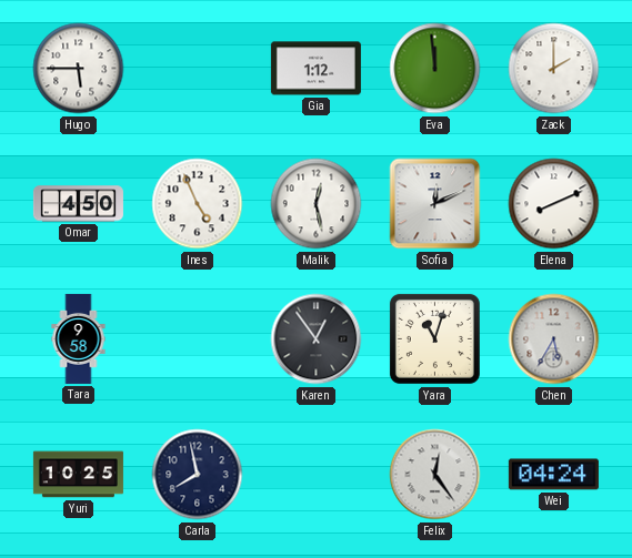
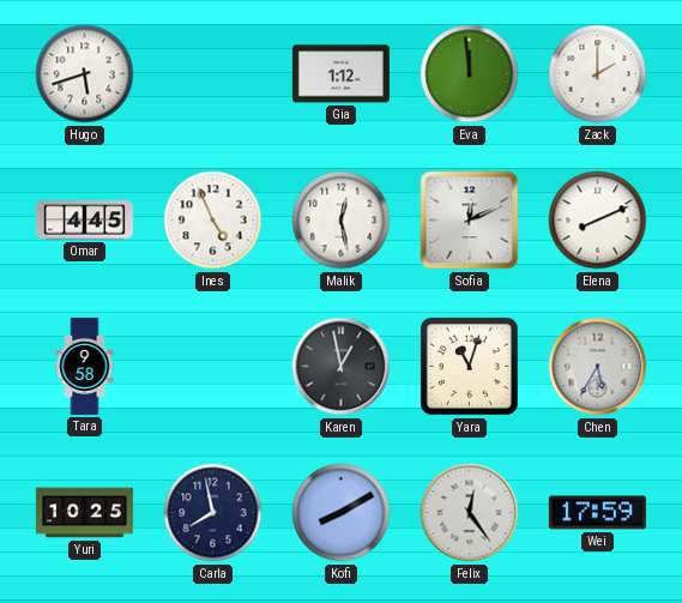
Hugo: 5:45 -> 5:42 (85, 74)
Omar: 4:50 -> 4:45 (84, 221)
Karen: 12:54 -> 12:58 (342, 367)
Kofi: none -> 8:10 (342, 513)
Wei: 04:24 -> 17:59 (597, 513)
